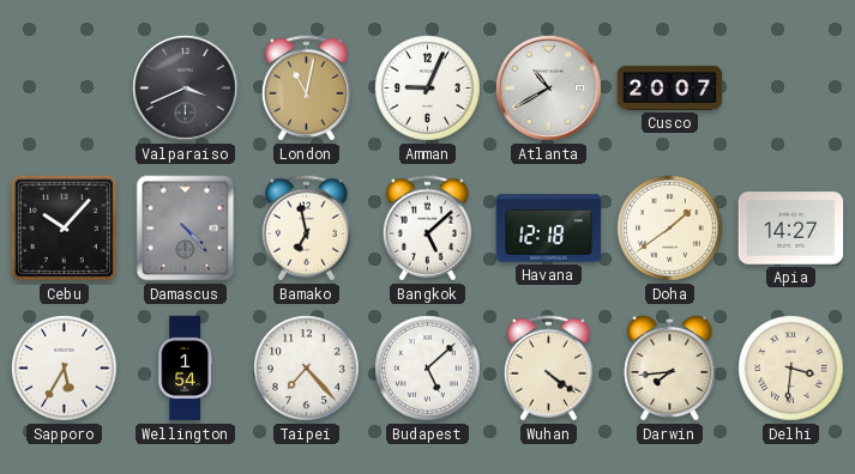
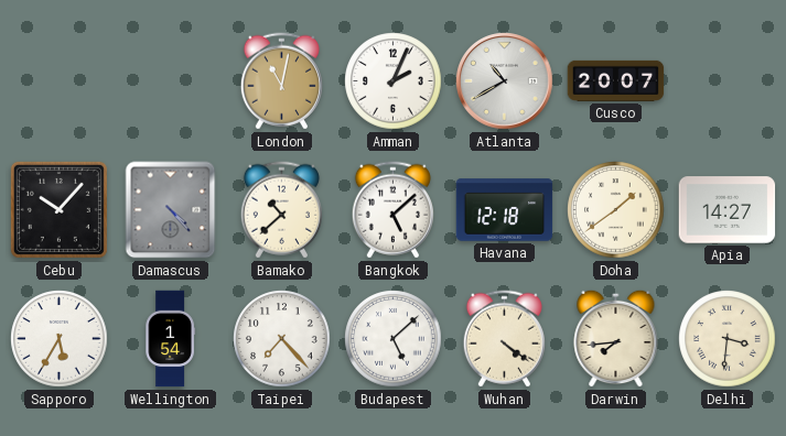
Valparaiso: 3:41 -> none (186, 89)
Amman: 9:04 -> 2:04 (394, 81)
Bamako: 6:58 -> 10:38 (281, 210)
